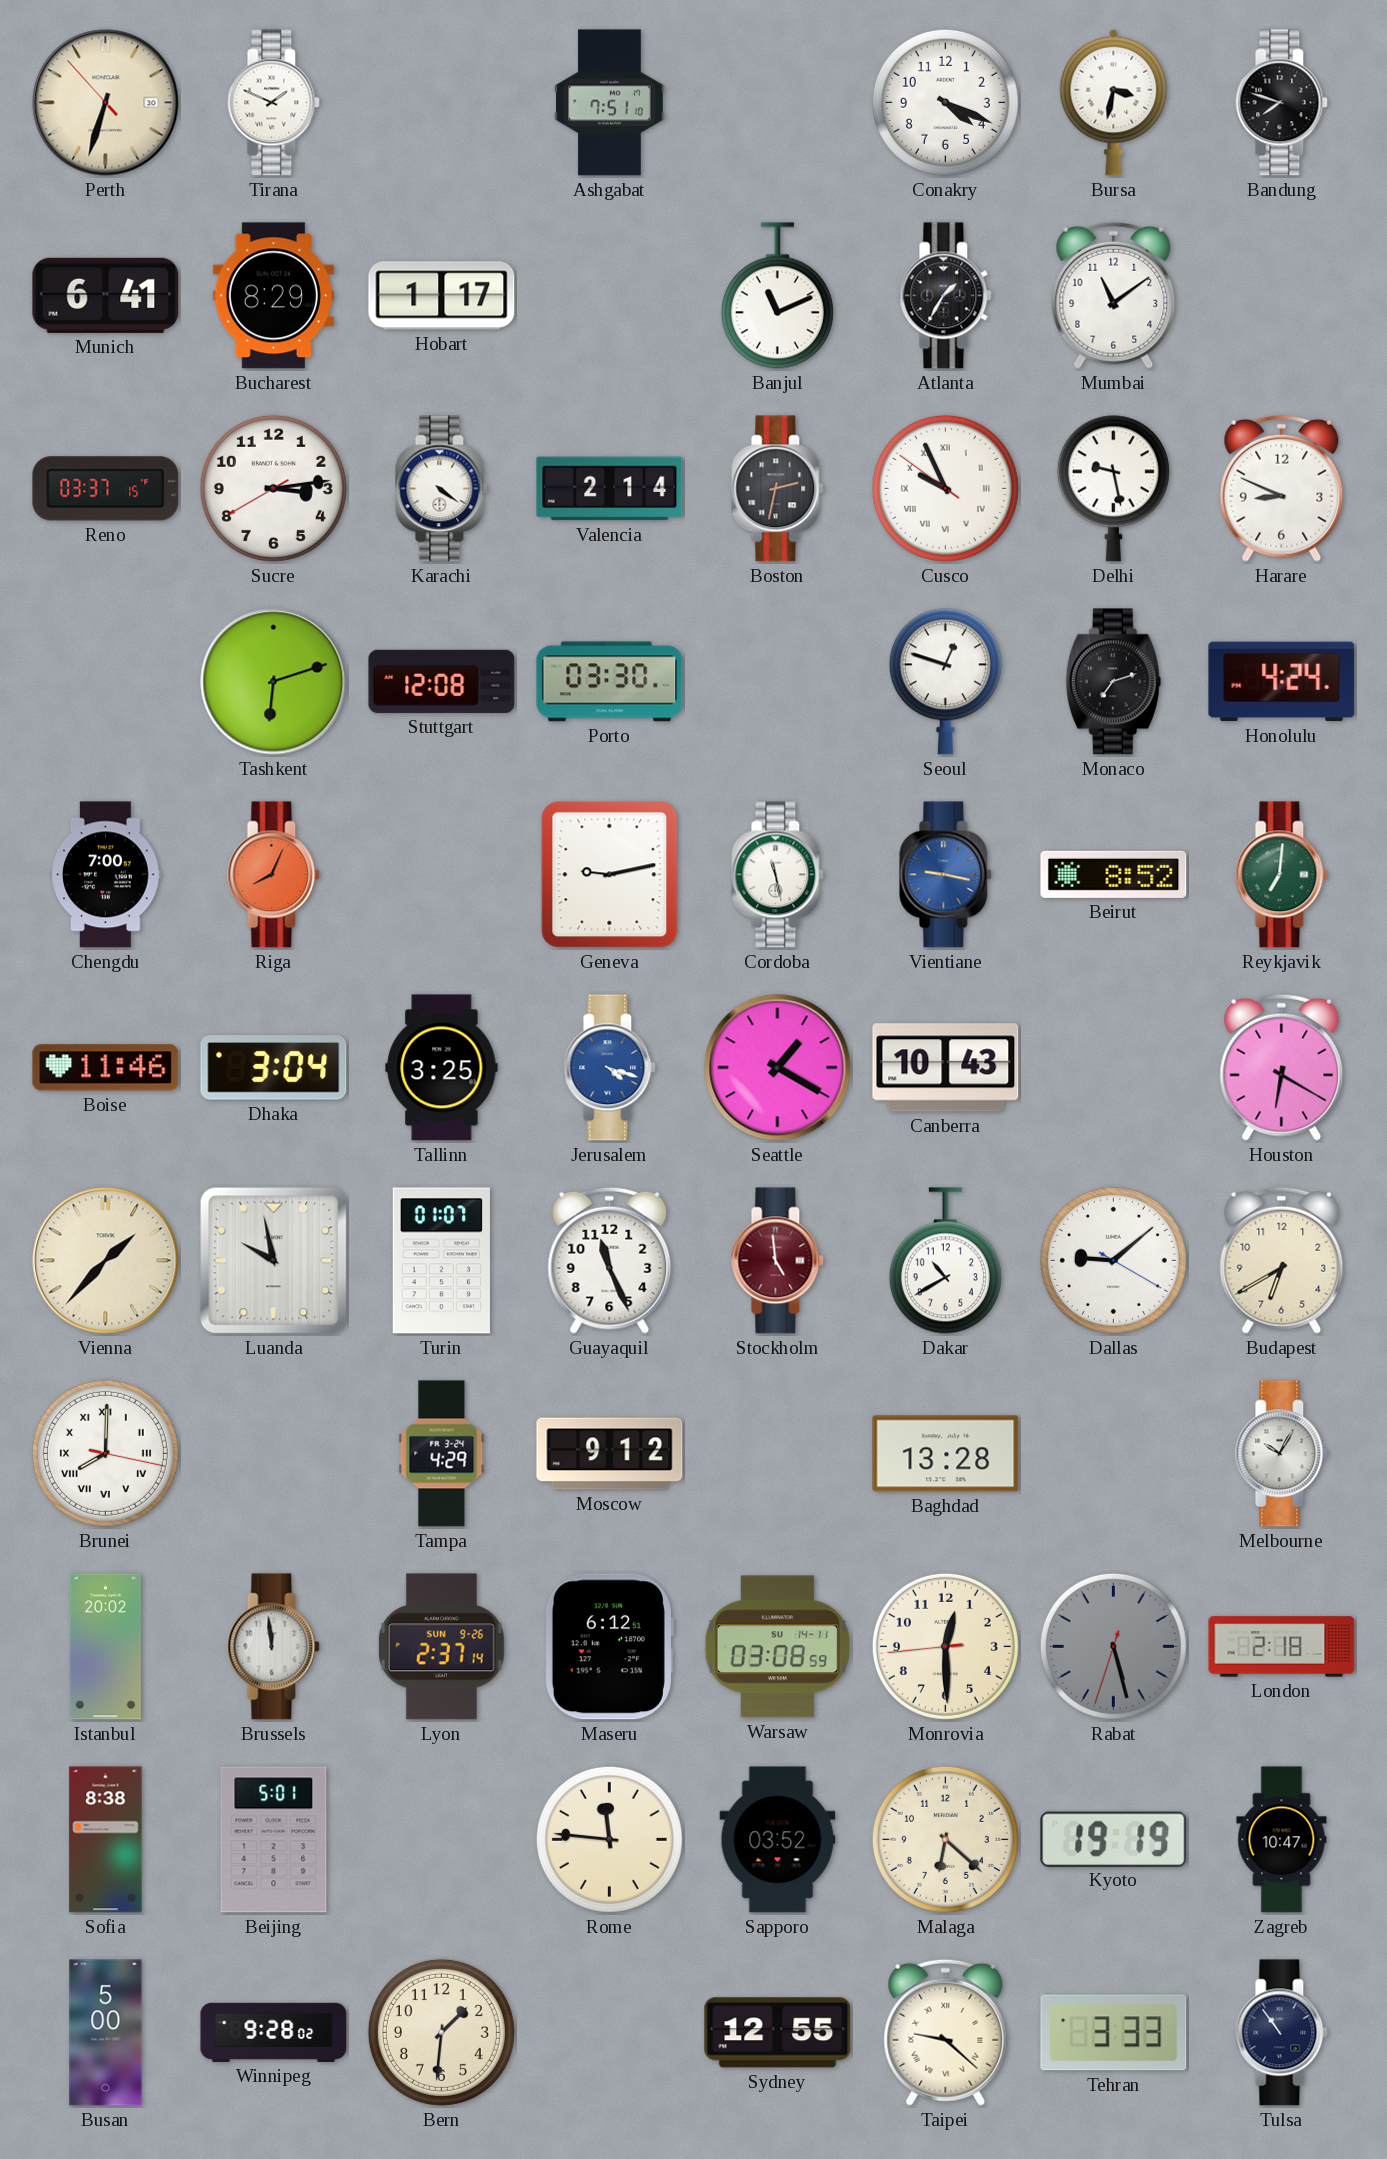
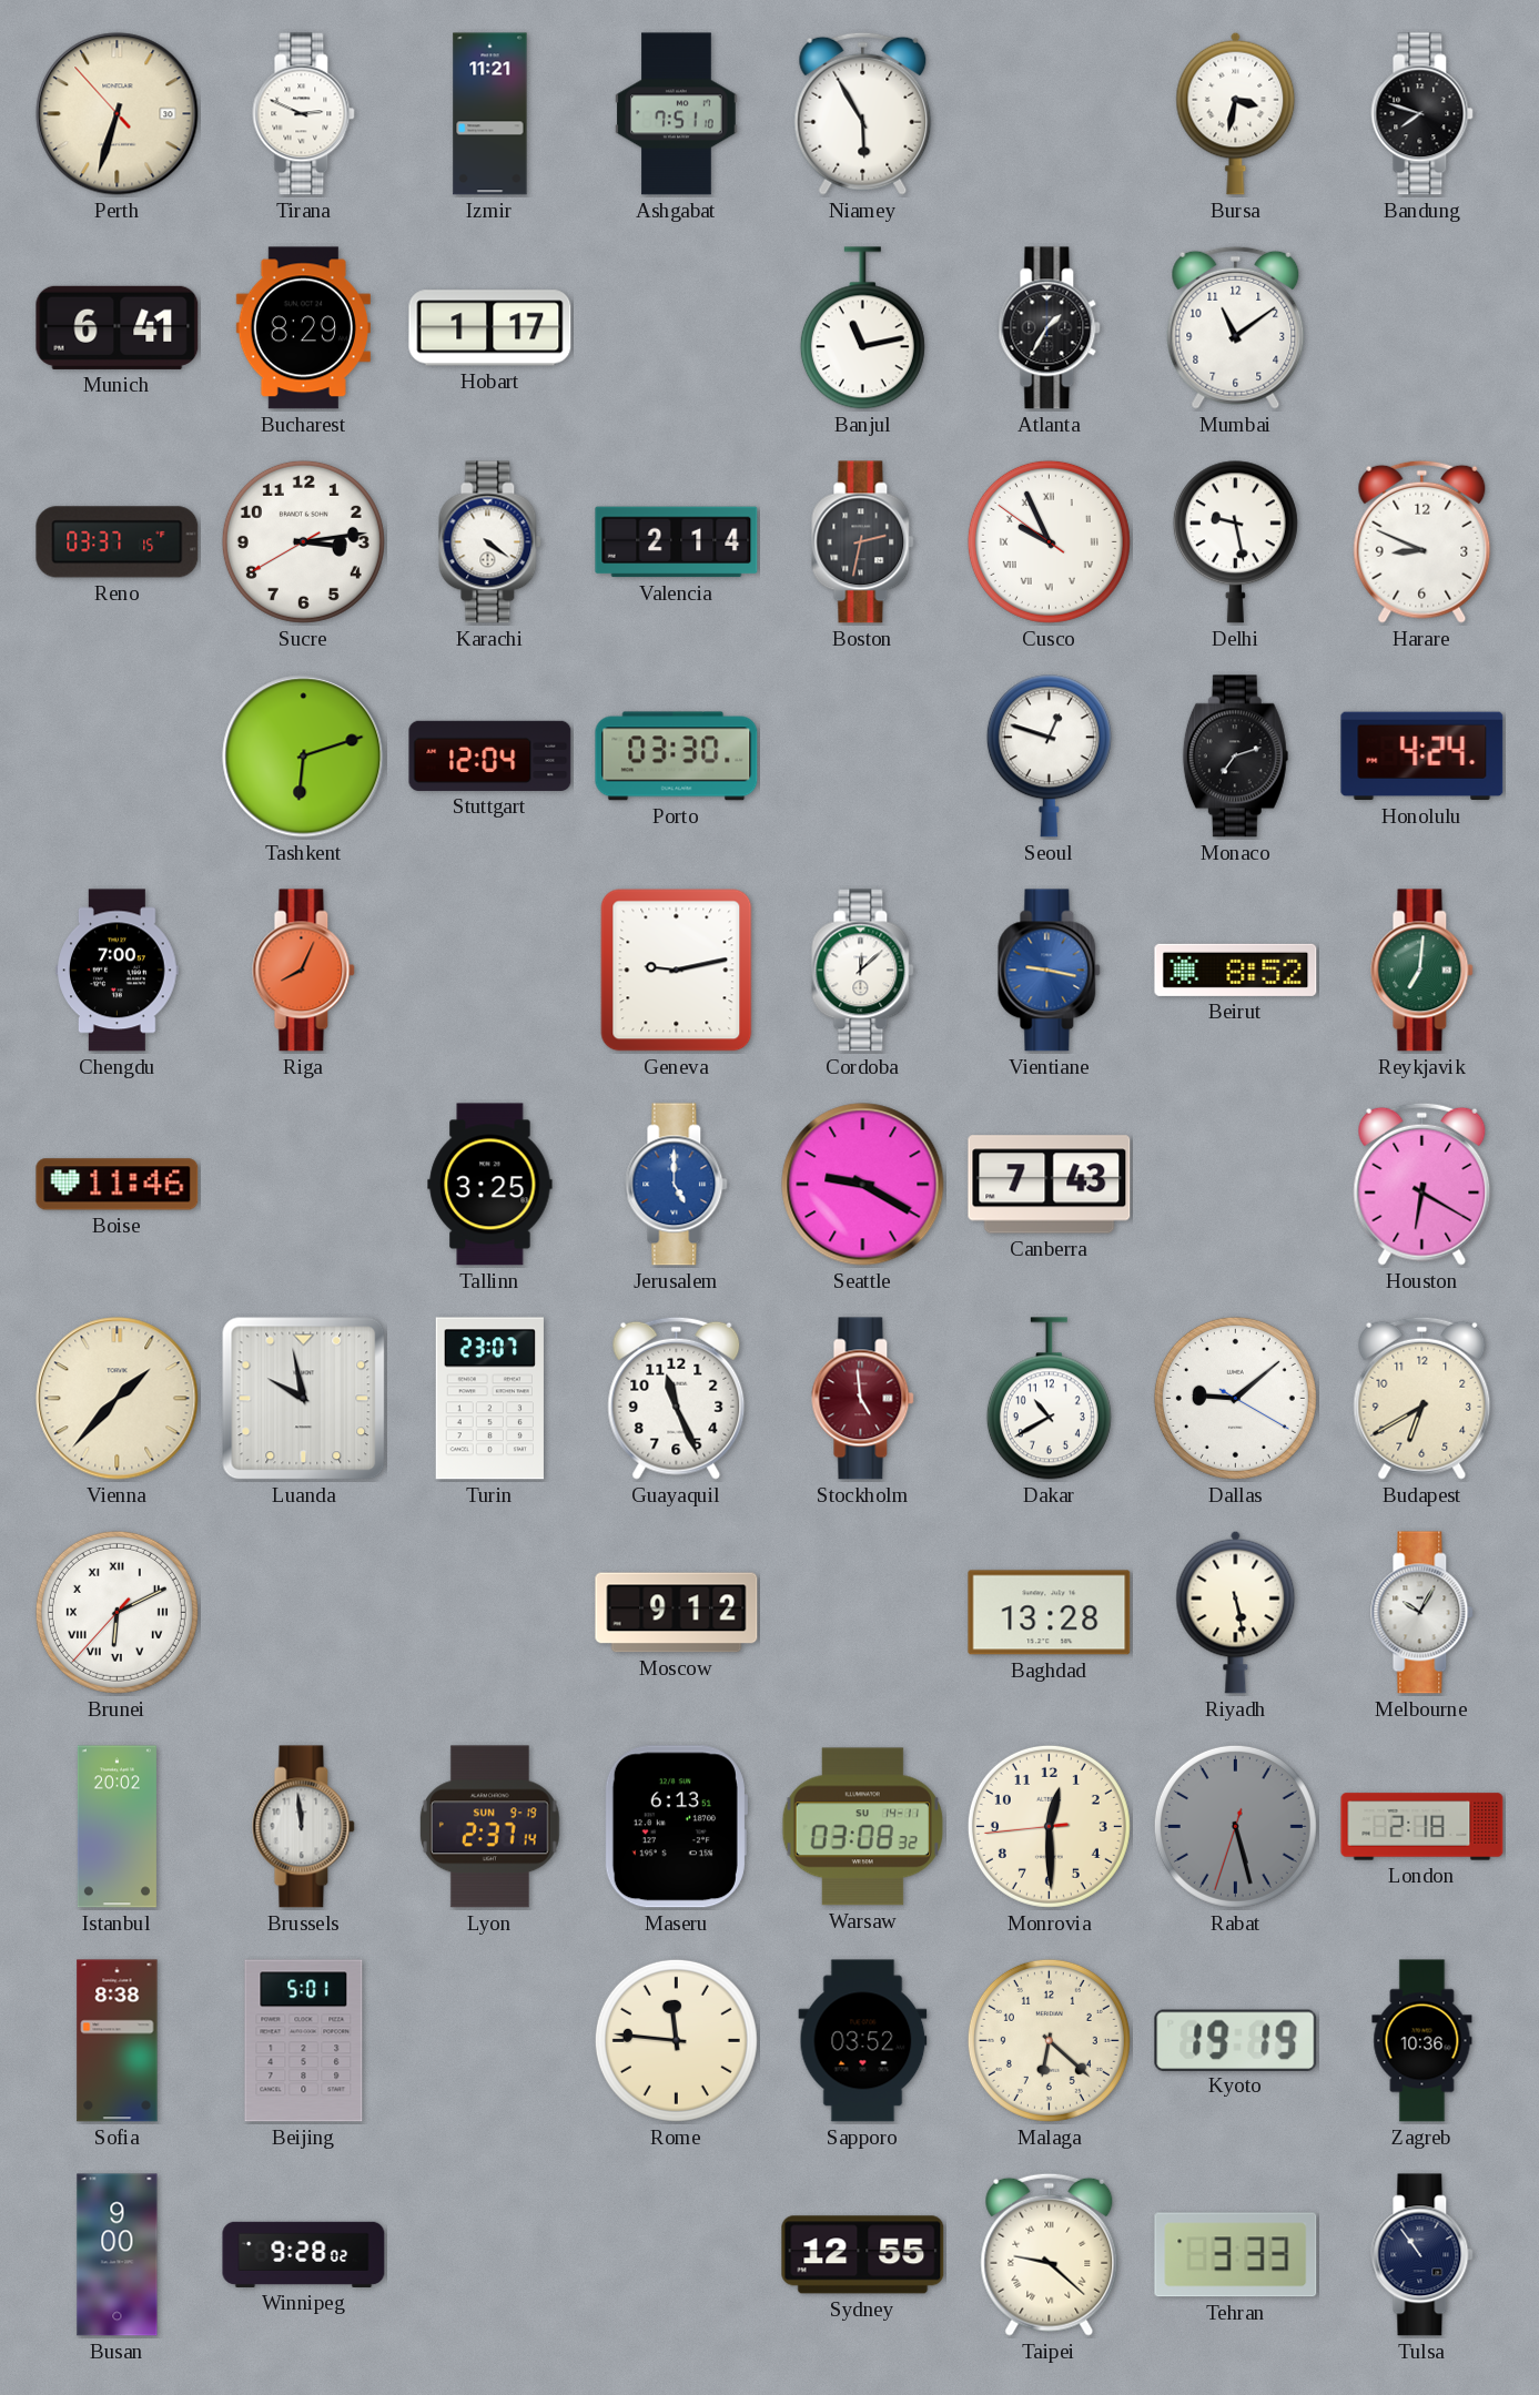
Tirana: 1:49 -> 2:49 (304, 114)
Izmir: none -> 11:21 (490, 114)
Niamey: none -> 5:55 (863, 113)
Conakry: 4:19 -> none (945, 102)
Banjul: 11:11 -> 11:13 (862, 328)
Stuttgart: 12:08 -> 12:04 (490, 755)
Cordoba: 11:28 -> 12:08 (863, 971)
Dhaka: 3:04 -> none (274, 1068)
Jerusalem: 4:18 -> 5:00 (677, 1185)
Seattle: 1:20 -> 9:20 (863, 1185)
Canberra: 10:43 -> 7:43 (1050, 1185)
Turin: 01:07 -> 23:07 (489, 1399)
Brunei: 8:00 -> 6:10 (117, 1612)
Tampa: 4:29 -> none (442, 1454)
Riyadh: none -> 5:28 (1236, 1612)
Lyon date: SUN 9-26 -> SUN 9-19 (489, 1827)
Maseru: 6:12 -> 6:13 (676, 1827)
Warsaw: 03:08:59 -> 03:08:32 (862, 1827)
Zagreb: 10:47 -> 10:36 (1422, 2041)
Busan: 5:00 -> 9:00 (118, 2255)
Bern: 1:31 -> none (441, 2032)
